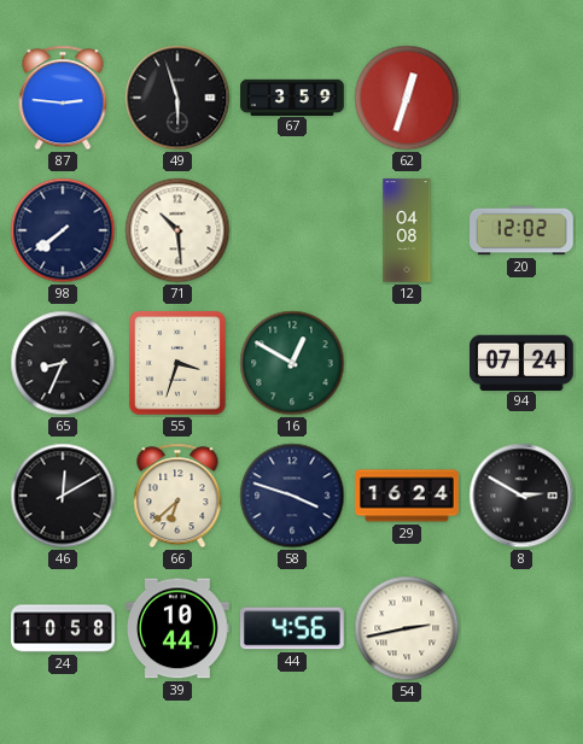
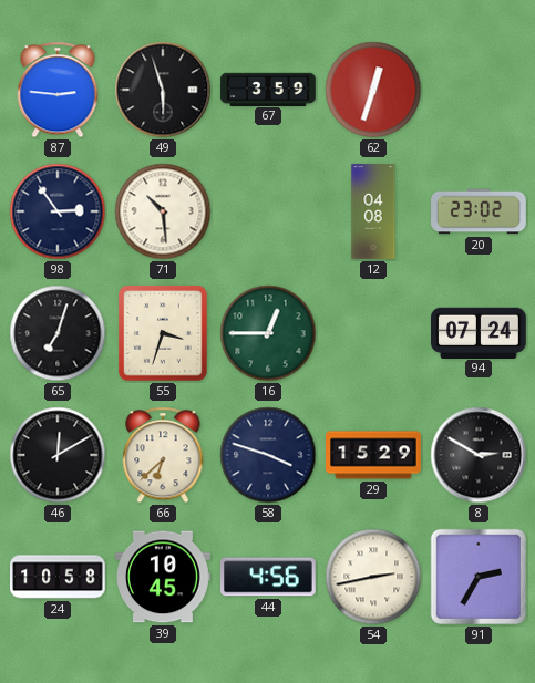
98: 7:39 -> 2:54 (58, 211)
20: 12:02 -> 23:02 (480, 211)
65: 8:34 -> 7:03 (58, 333)
16: 12:50 -> 12:45 (268, 333)
29: 16:24 -> 15:29 (373, 455)
39: 10:44 -> 10:45 (164, 577)
91: none -> 2:35 (479, 577)
